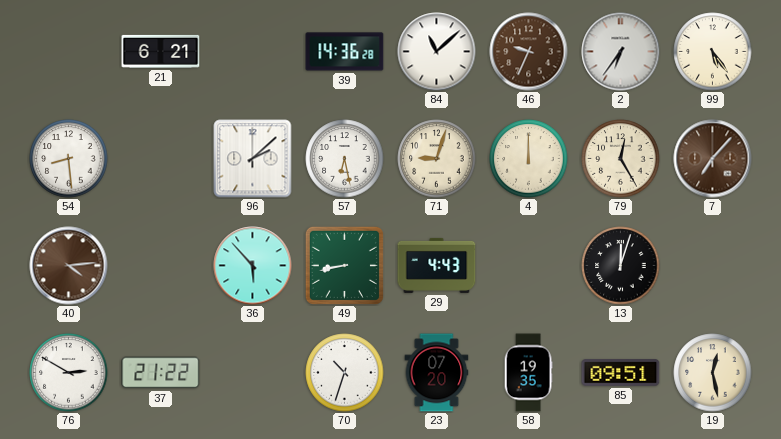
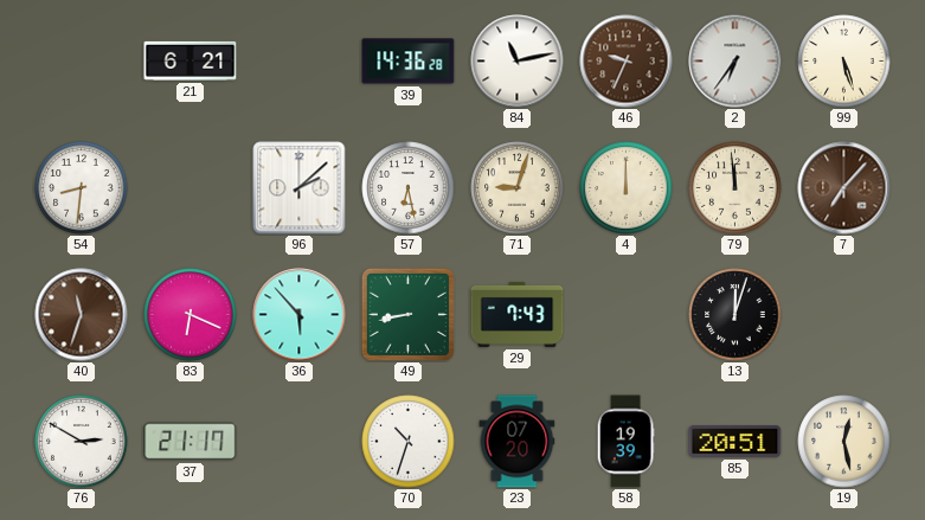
84: 11:08 -> 11:13 (518, 62)
99: 5:24 -> 5:27 (844, 62)
54: 8:29 -> 8:31 (82, 188)
79: 12:25 -> 11:59 (735, 188)
40: 4:14 -> 11:33 (82, 315)
83: none -> 6:19 (191, 315)
29: 4:43 -> 7:43 (518, 314)
37: 21:22 -> 21:17 (191, 442)
58: 19:35 -> 19:39 (625, 442)
85: 09:51 -> 20:51 (735, 442)
